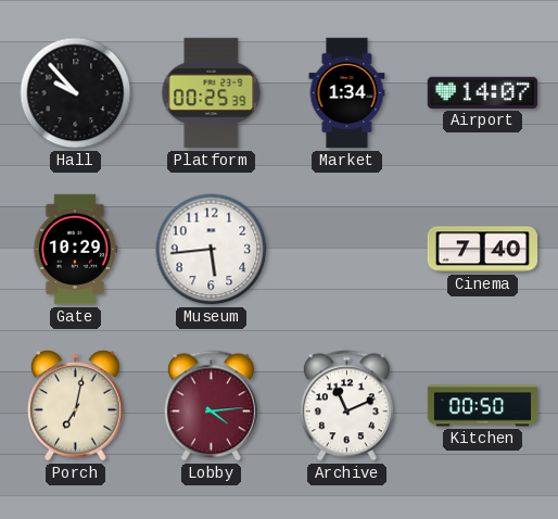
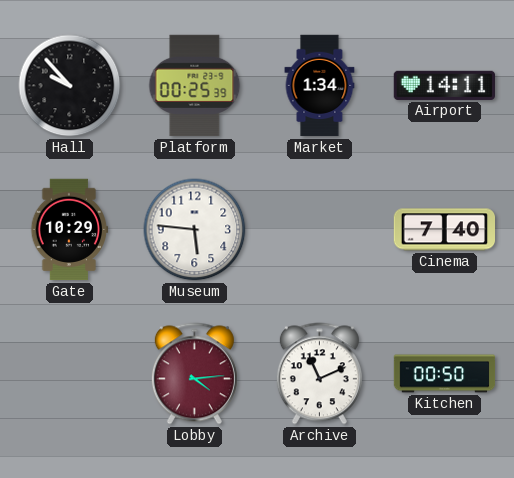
Airport: 14:07 -> 14:11 (444, 85)
Museum: 5:44 -> 5:46 (195, 230)
Porch: 7:02 -> none (76, 406)
